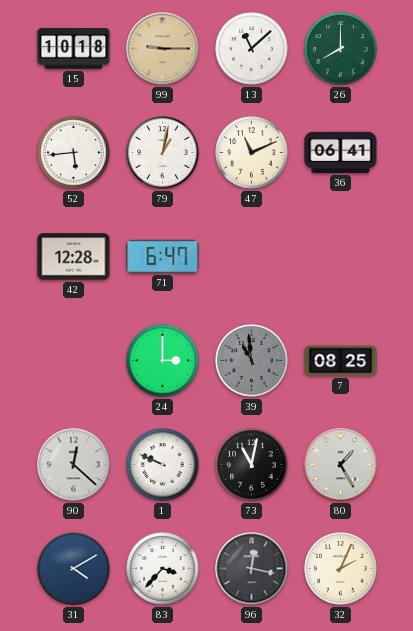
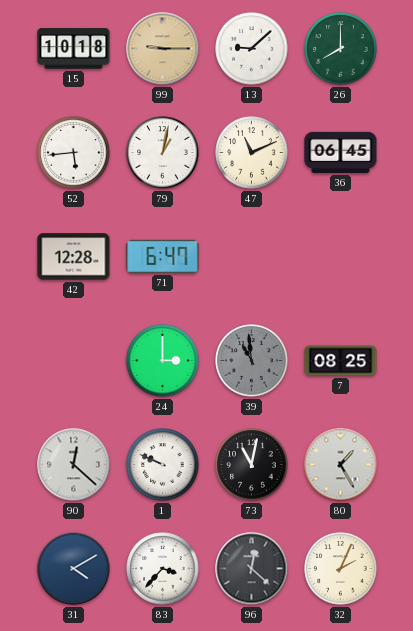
13: 11:08 -> 9:08 (252, 49)
36: 06:41 -> 06:45 (341, 152)
96: 12:17 -> 12:22 (252, 569)
